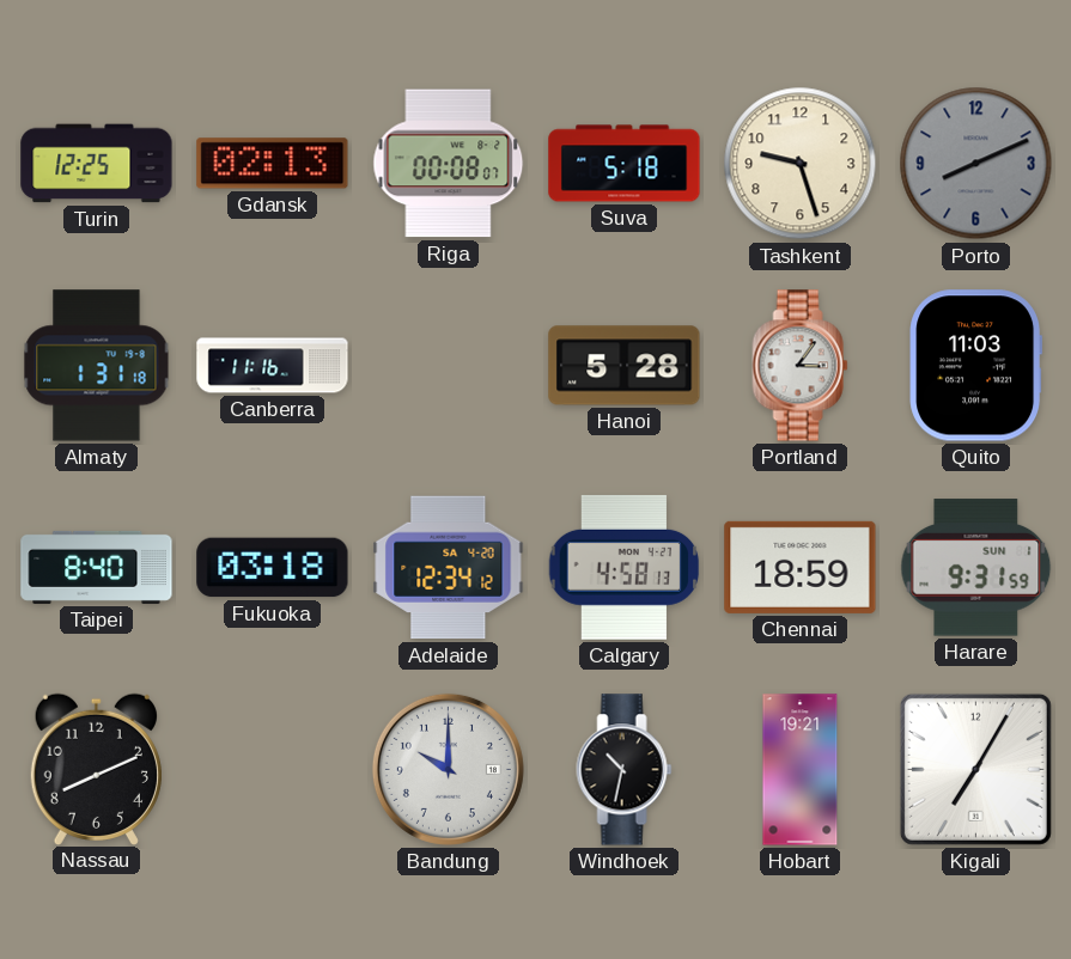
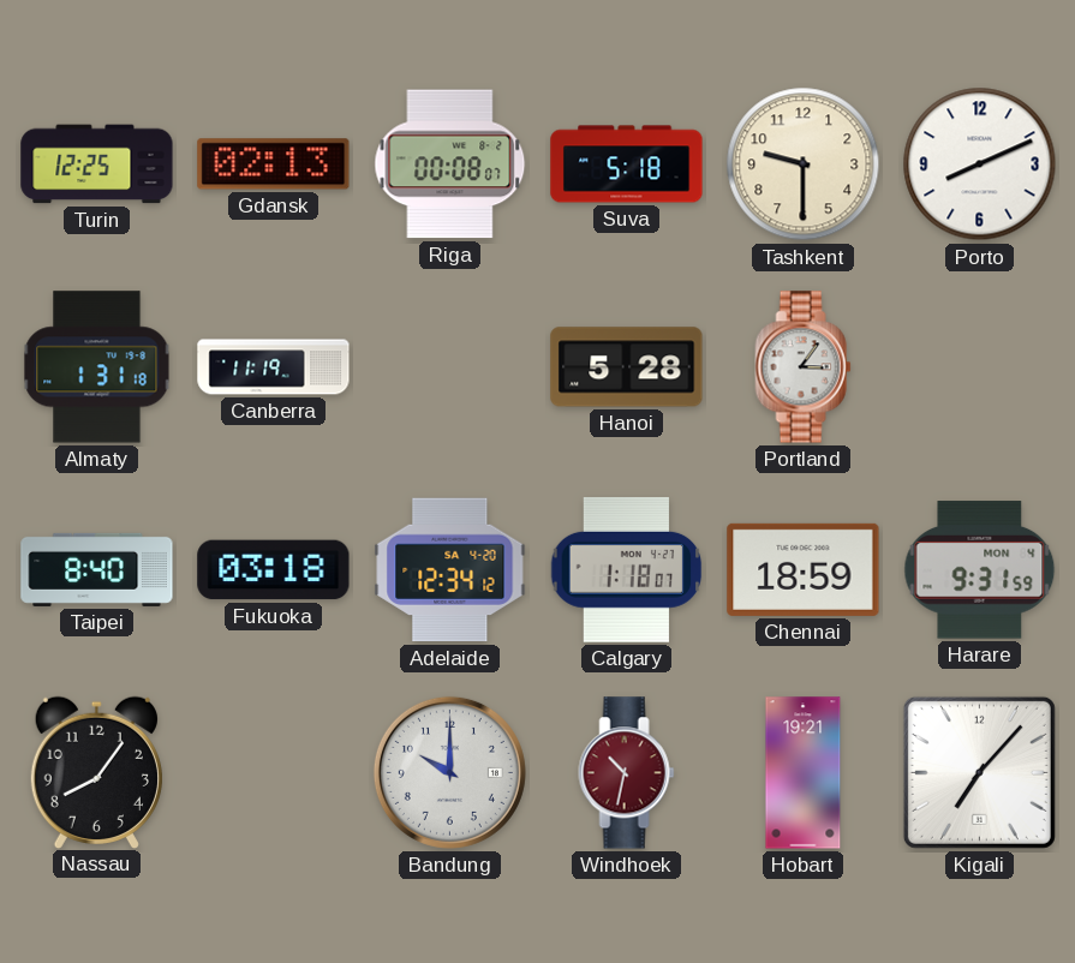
Tashkent: 9:27 -> 9:30 (804, 165)
Porto dial: grey -> white (980, 165)
Canberra: 11:16 -> 11:19 (274, 367)
Quito: 11:03 -> none (976, 366)
Calgary: 4:58 -> 1:18 (627, 570)
Harare date: SUN 1 -> MON 4 (980, 570)
Nassau: 8:11 -> 8:06 (96, 772)
Windhoek dial: black -> burgundy (627, 773)
Kigali: 7:05 -> 7:07 (979, 772)
